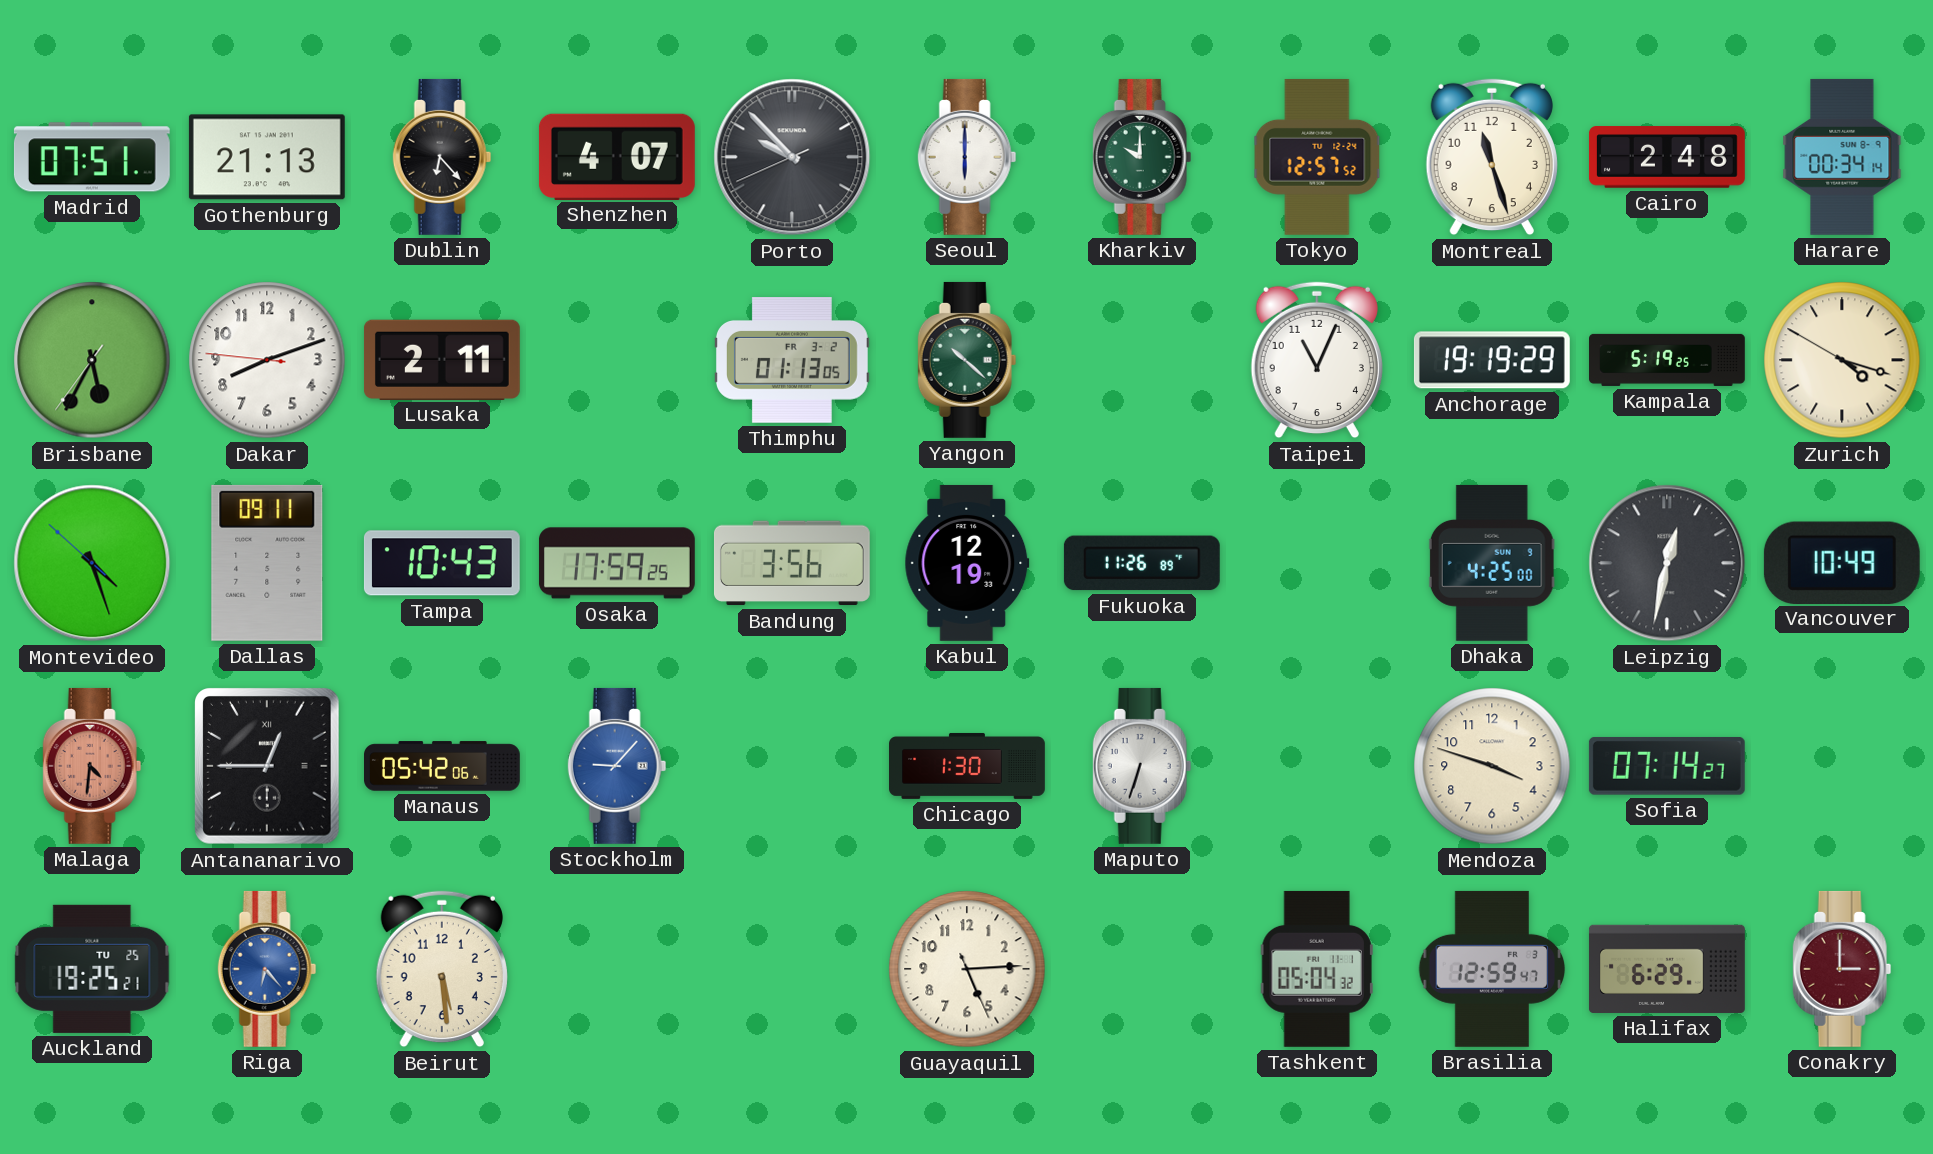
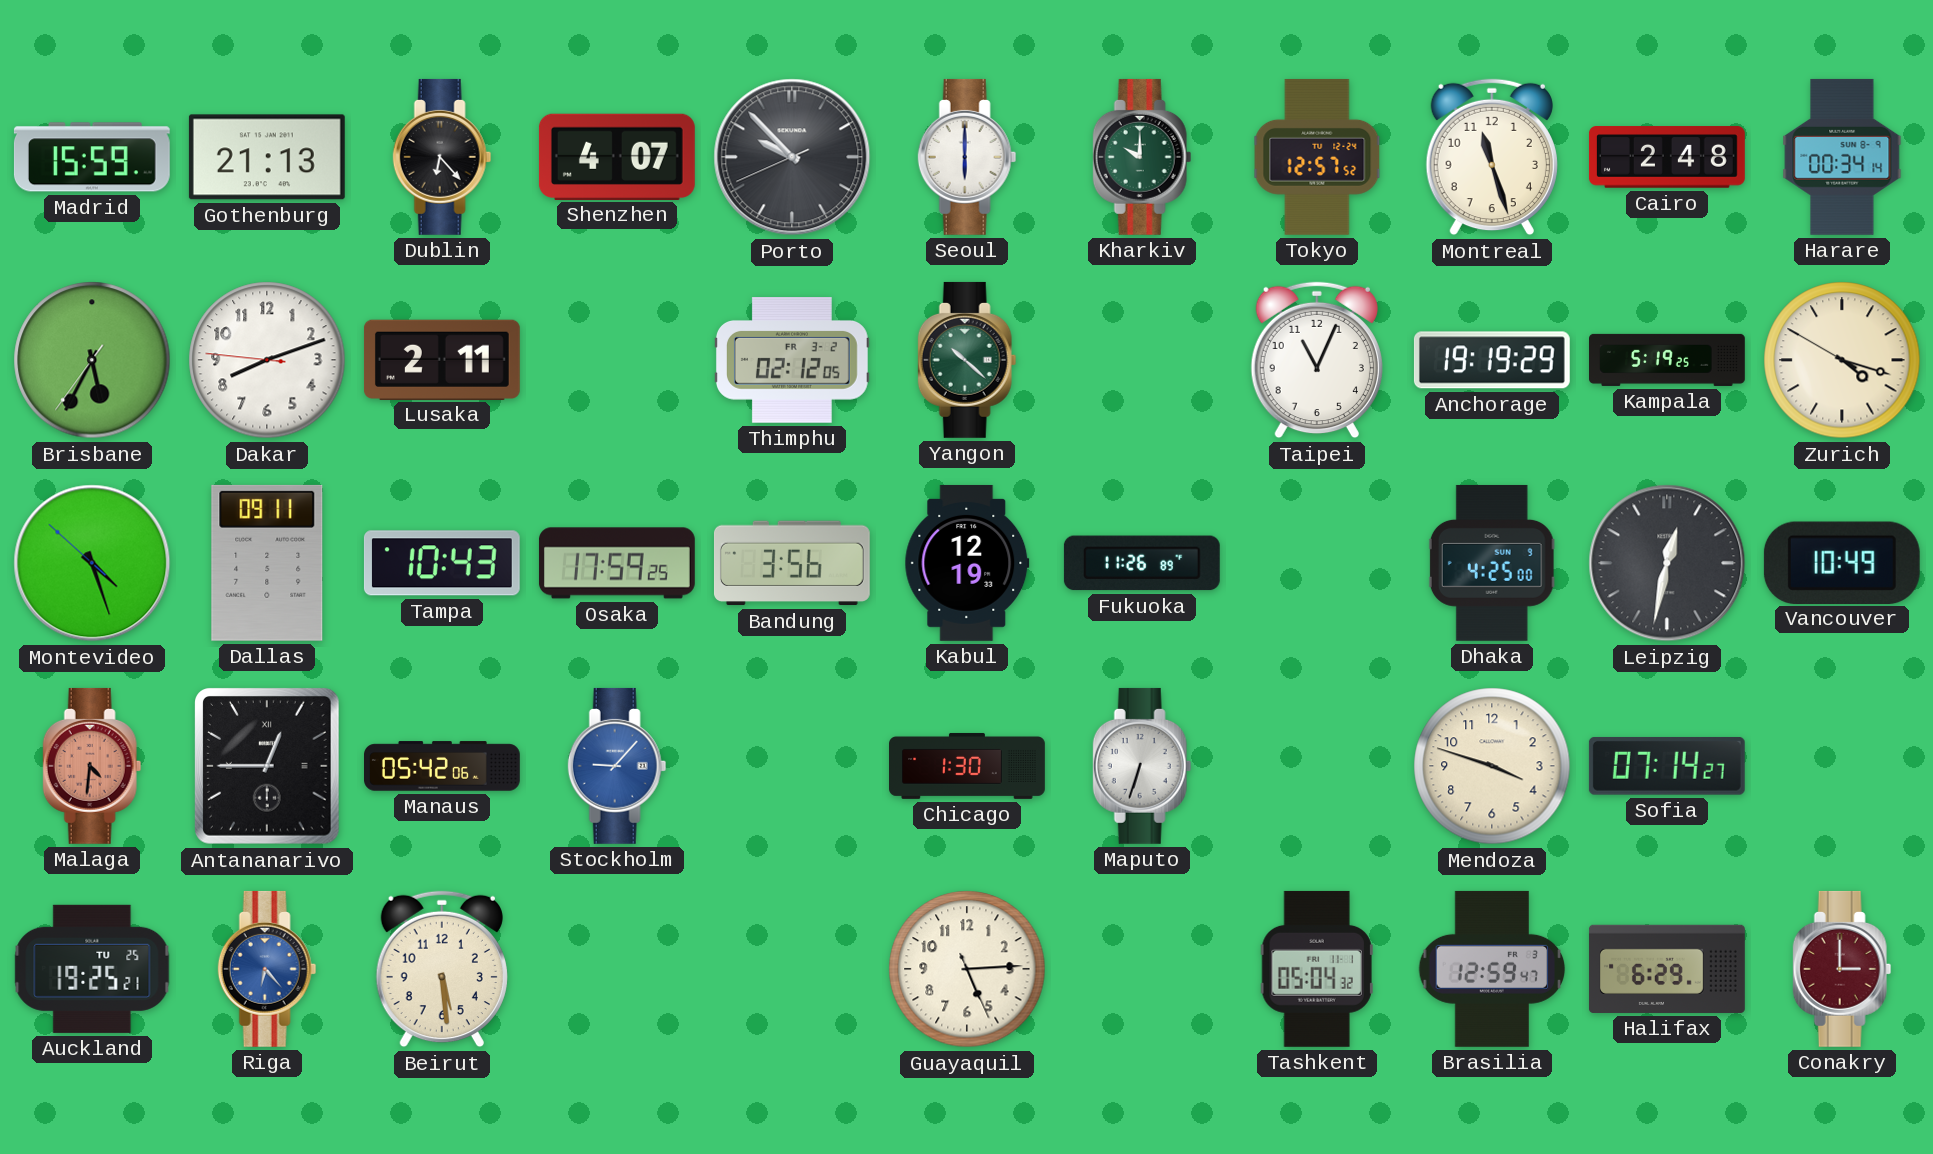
Madrid: 07:51 -> 15:59 (92, 157)
Thimphu: 01:13 -> 02:12 (792, 360)
